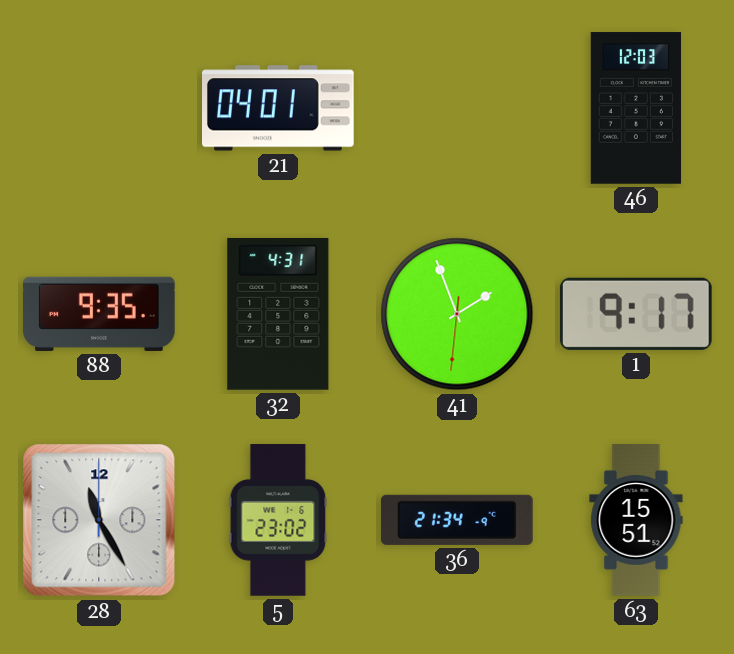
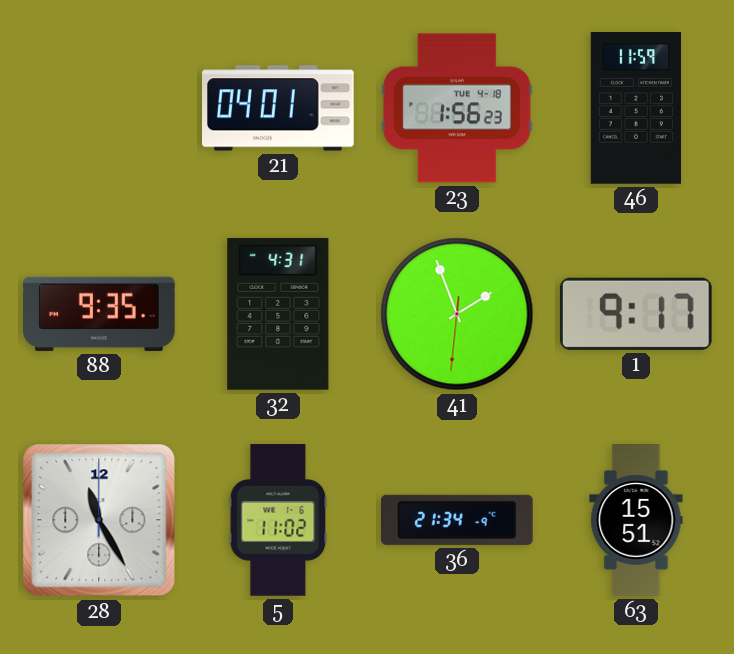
23: none -> 1:56 (458, 108)
46: 12:03 -> 11:59 (635, 108)
5: 23:02 -> 11:02 (278, 520)
